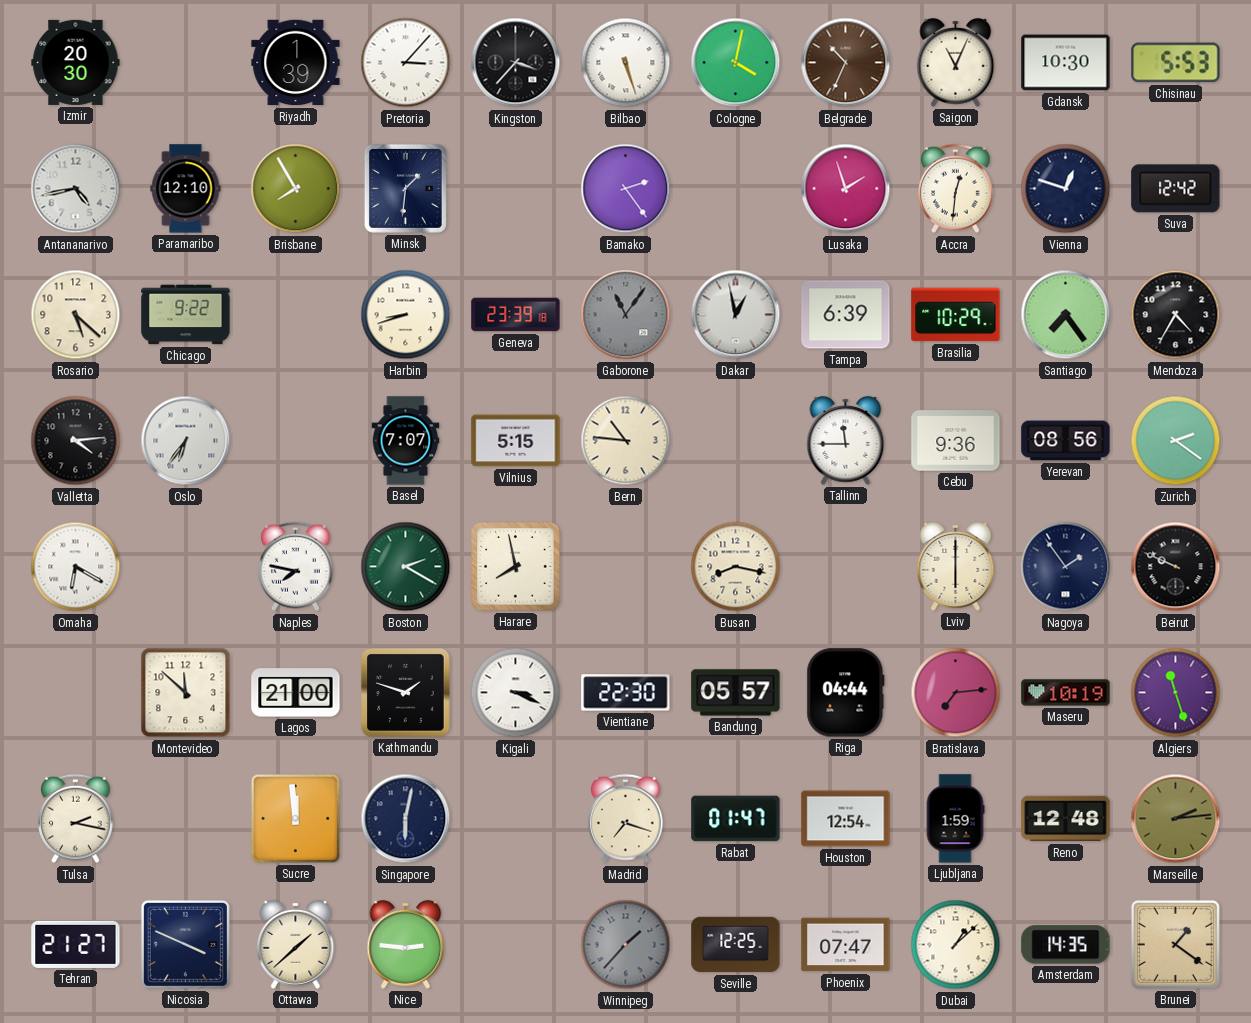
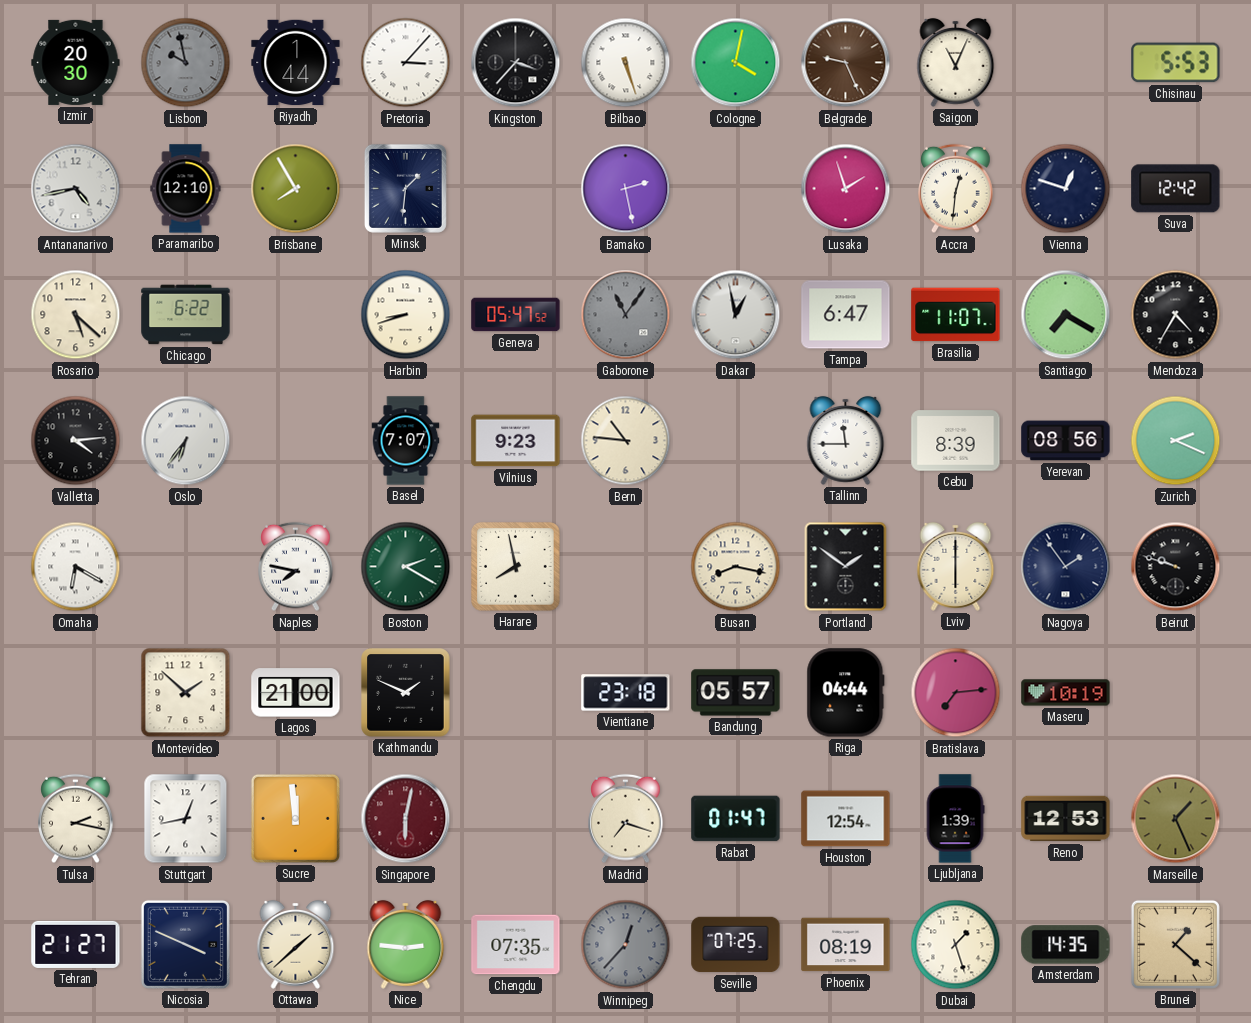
Lisbon: none -> 9:58 (186, 63)
Riyadh: 1:39 -> 1:44 (296, 63)
Belgrade: 10:34 -> 9:26 (846, 63)
Gdansk: 10:30 -> none (1066, 63)
Bamako: 2:24 -> 2:28 (626, 189)
Chicago: 9:22 -> 6:22 (186, 315)
Geneva: 23:39 -> 05:47 (516, 315)
Tampa: 6:39 -> 6:47 (846, 315)
Brasilia: 10:29 -> 11:07 (956, 315)
Santiago: 7:24 -> 7:20 (1066, 315)
Vilnius: 5:15 -> 9:23 (516, 441)
Cebu: 9:36 -> 8:39 (956, 441)
Zurich: 2:21 -> 2:19 (1176, 441)
Portland: none -> 1:51 (846, 567)
Beirut: 9:49 -> 9:48 (1176, 567)
Montevideo: 11:52 -> 1:52 (186, 693)
Kathmandu: 1:48 -> 1:49 (406, 693)
Kigali: 3:19 -> none (516, 693)
Vientiane: 22:30 -> 23:18 (626, 693)
Algiers: 11:27 -> none (1176, 693)
Stuttgart: none -> 12:43 (186, 819)
Singapore dial: navy -> burgundy (406, 819)
Ljubljana: 1:59 -> 1:39 (955, 819)
Reno: 12:48 -> 12:53 (1066, 819)
Marseille: 2:14 -> 1:26 (1176, 819)
Chengdu: none -> 07:35 (516, 945)
Winnipeg: 1:37 -> 12:37 (626, 945)
Seville: 12:25 -> 07:25 (736, 945)
Phoenix: 07:47 -> 08:19 (846, 945)
Dubai: 1:08 -> 1:27 (956, 945)
Brunei: 1:21 -> 1:22 (1175, 944)
